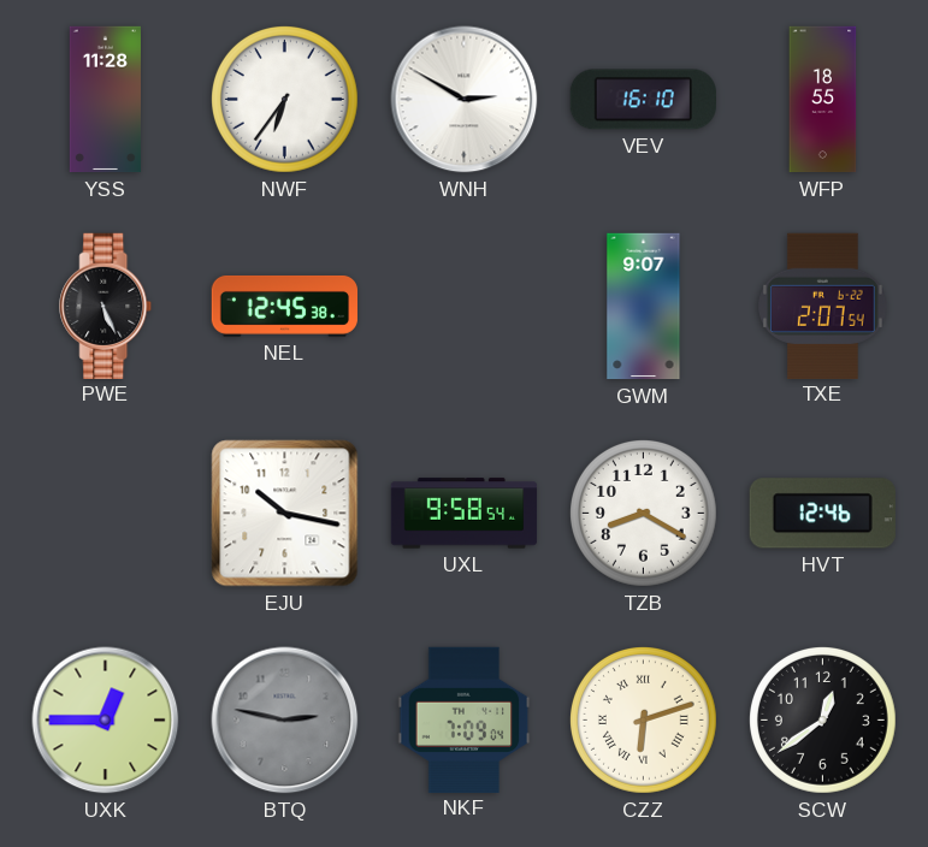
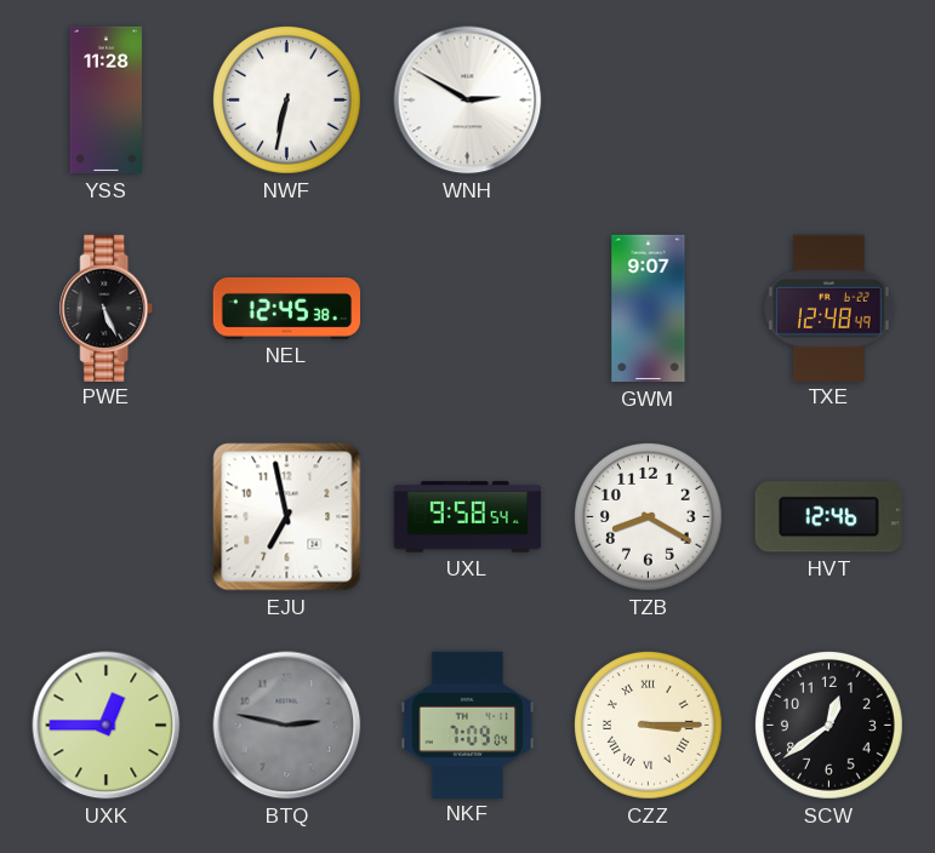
NWF: 6:36 -> 6:32 (286, 99)
VEV: 16:10 -> none (643, 100)
WFP: 18:55 -> none (823, 100)
TXE: 2:07 -> 12:48 (829, 308)
EJU: 10:17 -> 6:58 (287, 517)
CZZ: 6:12 -> 3:15 (648, 725)
